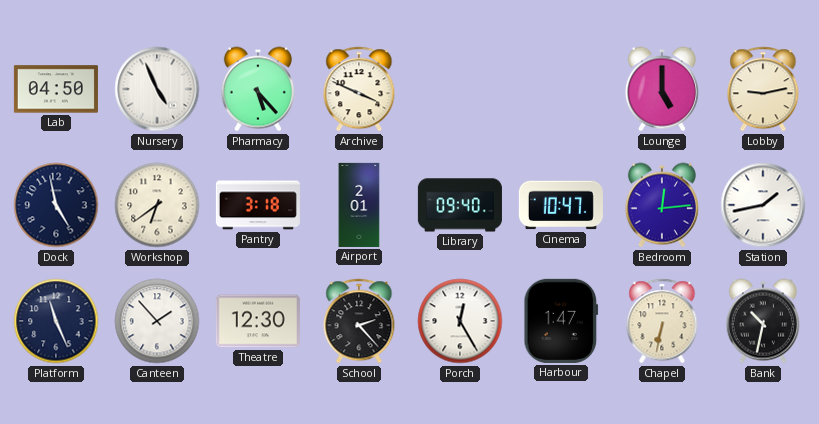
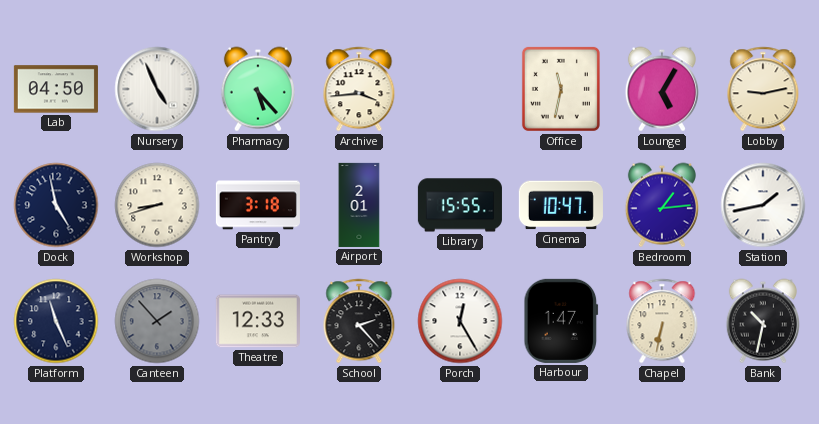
Archive: 3:49 -> 3:44 (359, 89)
Office: none -> 11:32 (561, 89)
Lounge: 5:00 -> 5:05 (662, 89)
Workshop: 6:39 -> 8:42 (157, 205)
Library: 09:40 -> 15:55 (460, 205)
Bedroom: 12:14 -> 1:14 (662, 205)
Canteen dial: white -> grey (157, 321)
Theatre: 12:30 -> 12:33 (258, 321)
